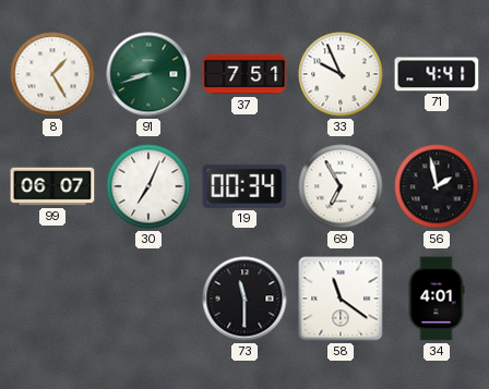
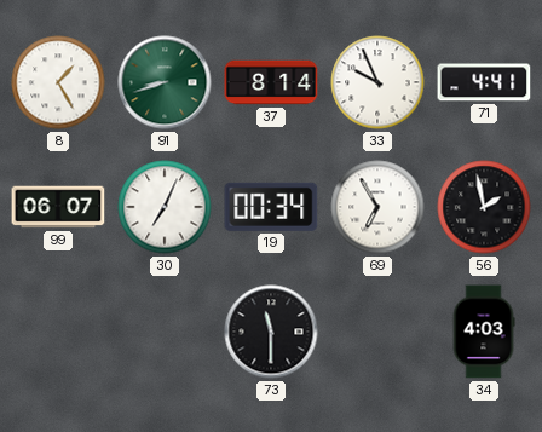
37: 7:51 -> 8:14 (271, 82)
58: 11:21 -> none (341, 299)
34: 4:01 -> 4:03 (484, 332)
